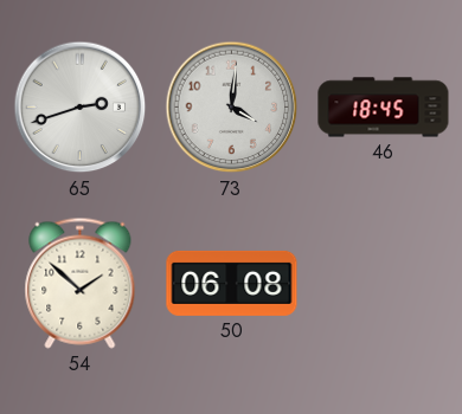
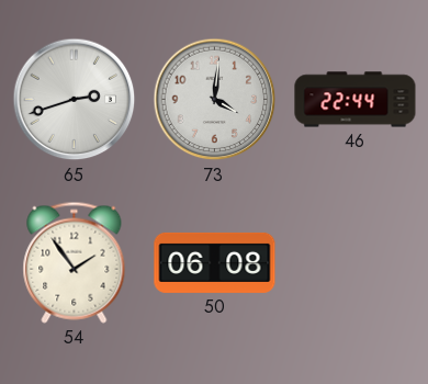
46: 18:45 -> 22:44 (356, 100)
54: 1:52 -> 1:54 (75, 262)
